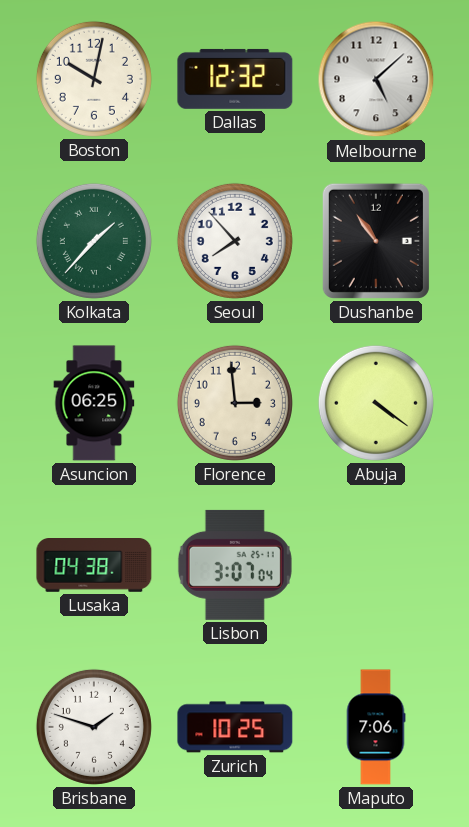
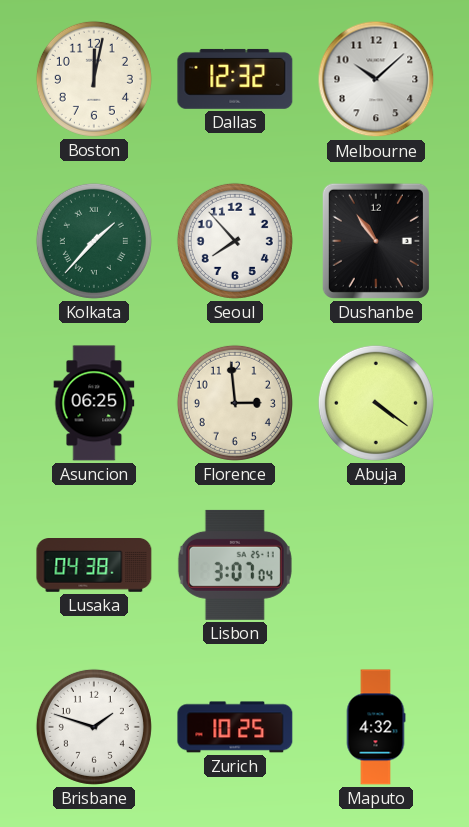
Boston: 10:02 -> 12:02 (94, 79)
Melbourne: 5:08 -> 10:08 (376, 79)
Maputo: 7:06 -> 4:32 (376, 727)
